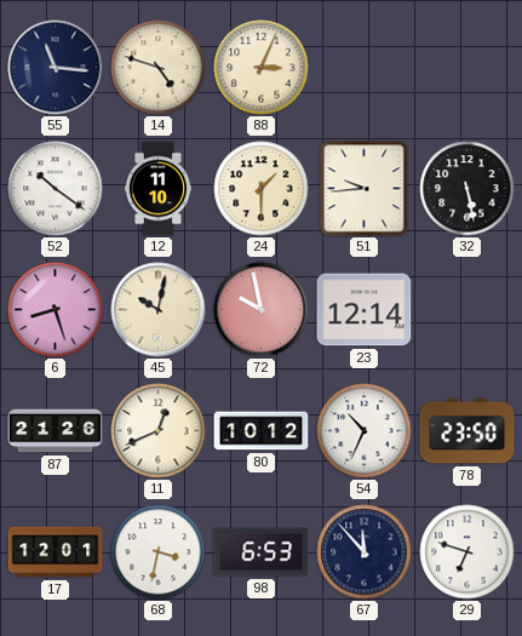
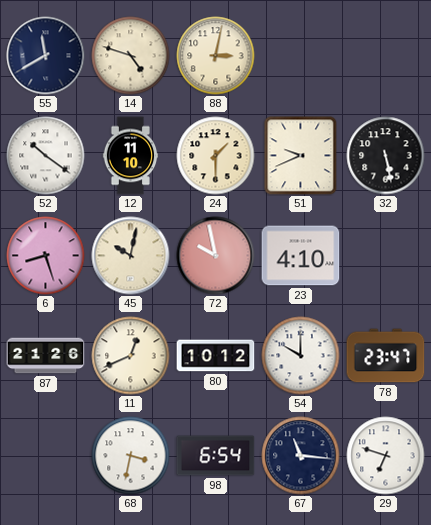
55: 11:16 -> 11:40 (46, 56)
88: 3:04 -> 3:02 (216, 56)
51: 9:44 -> 9:41 (301, 156)
23: 12:14 -> 4:10 (301, 256)
54: 10:34 -> 10:00 (301, 356)
78: 23:50 -> 23:47 (386, 356)
17: 12:01 -> none (56, 552)
98: 6:53 -> 6:54 (216, 456)
67: 11:53 -> 11:16 (301, 456)
